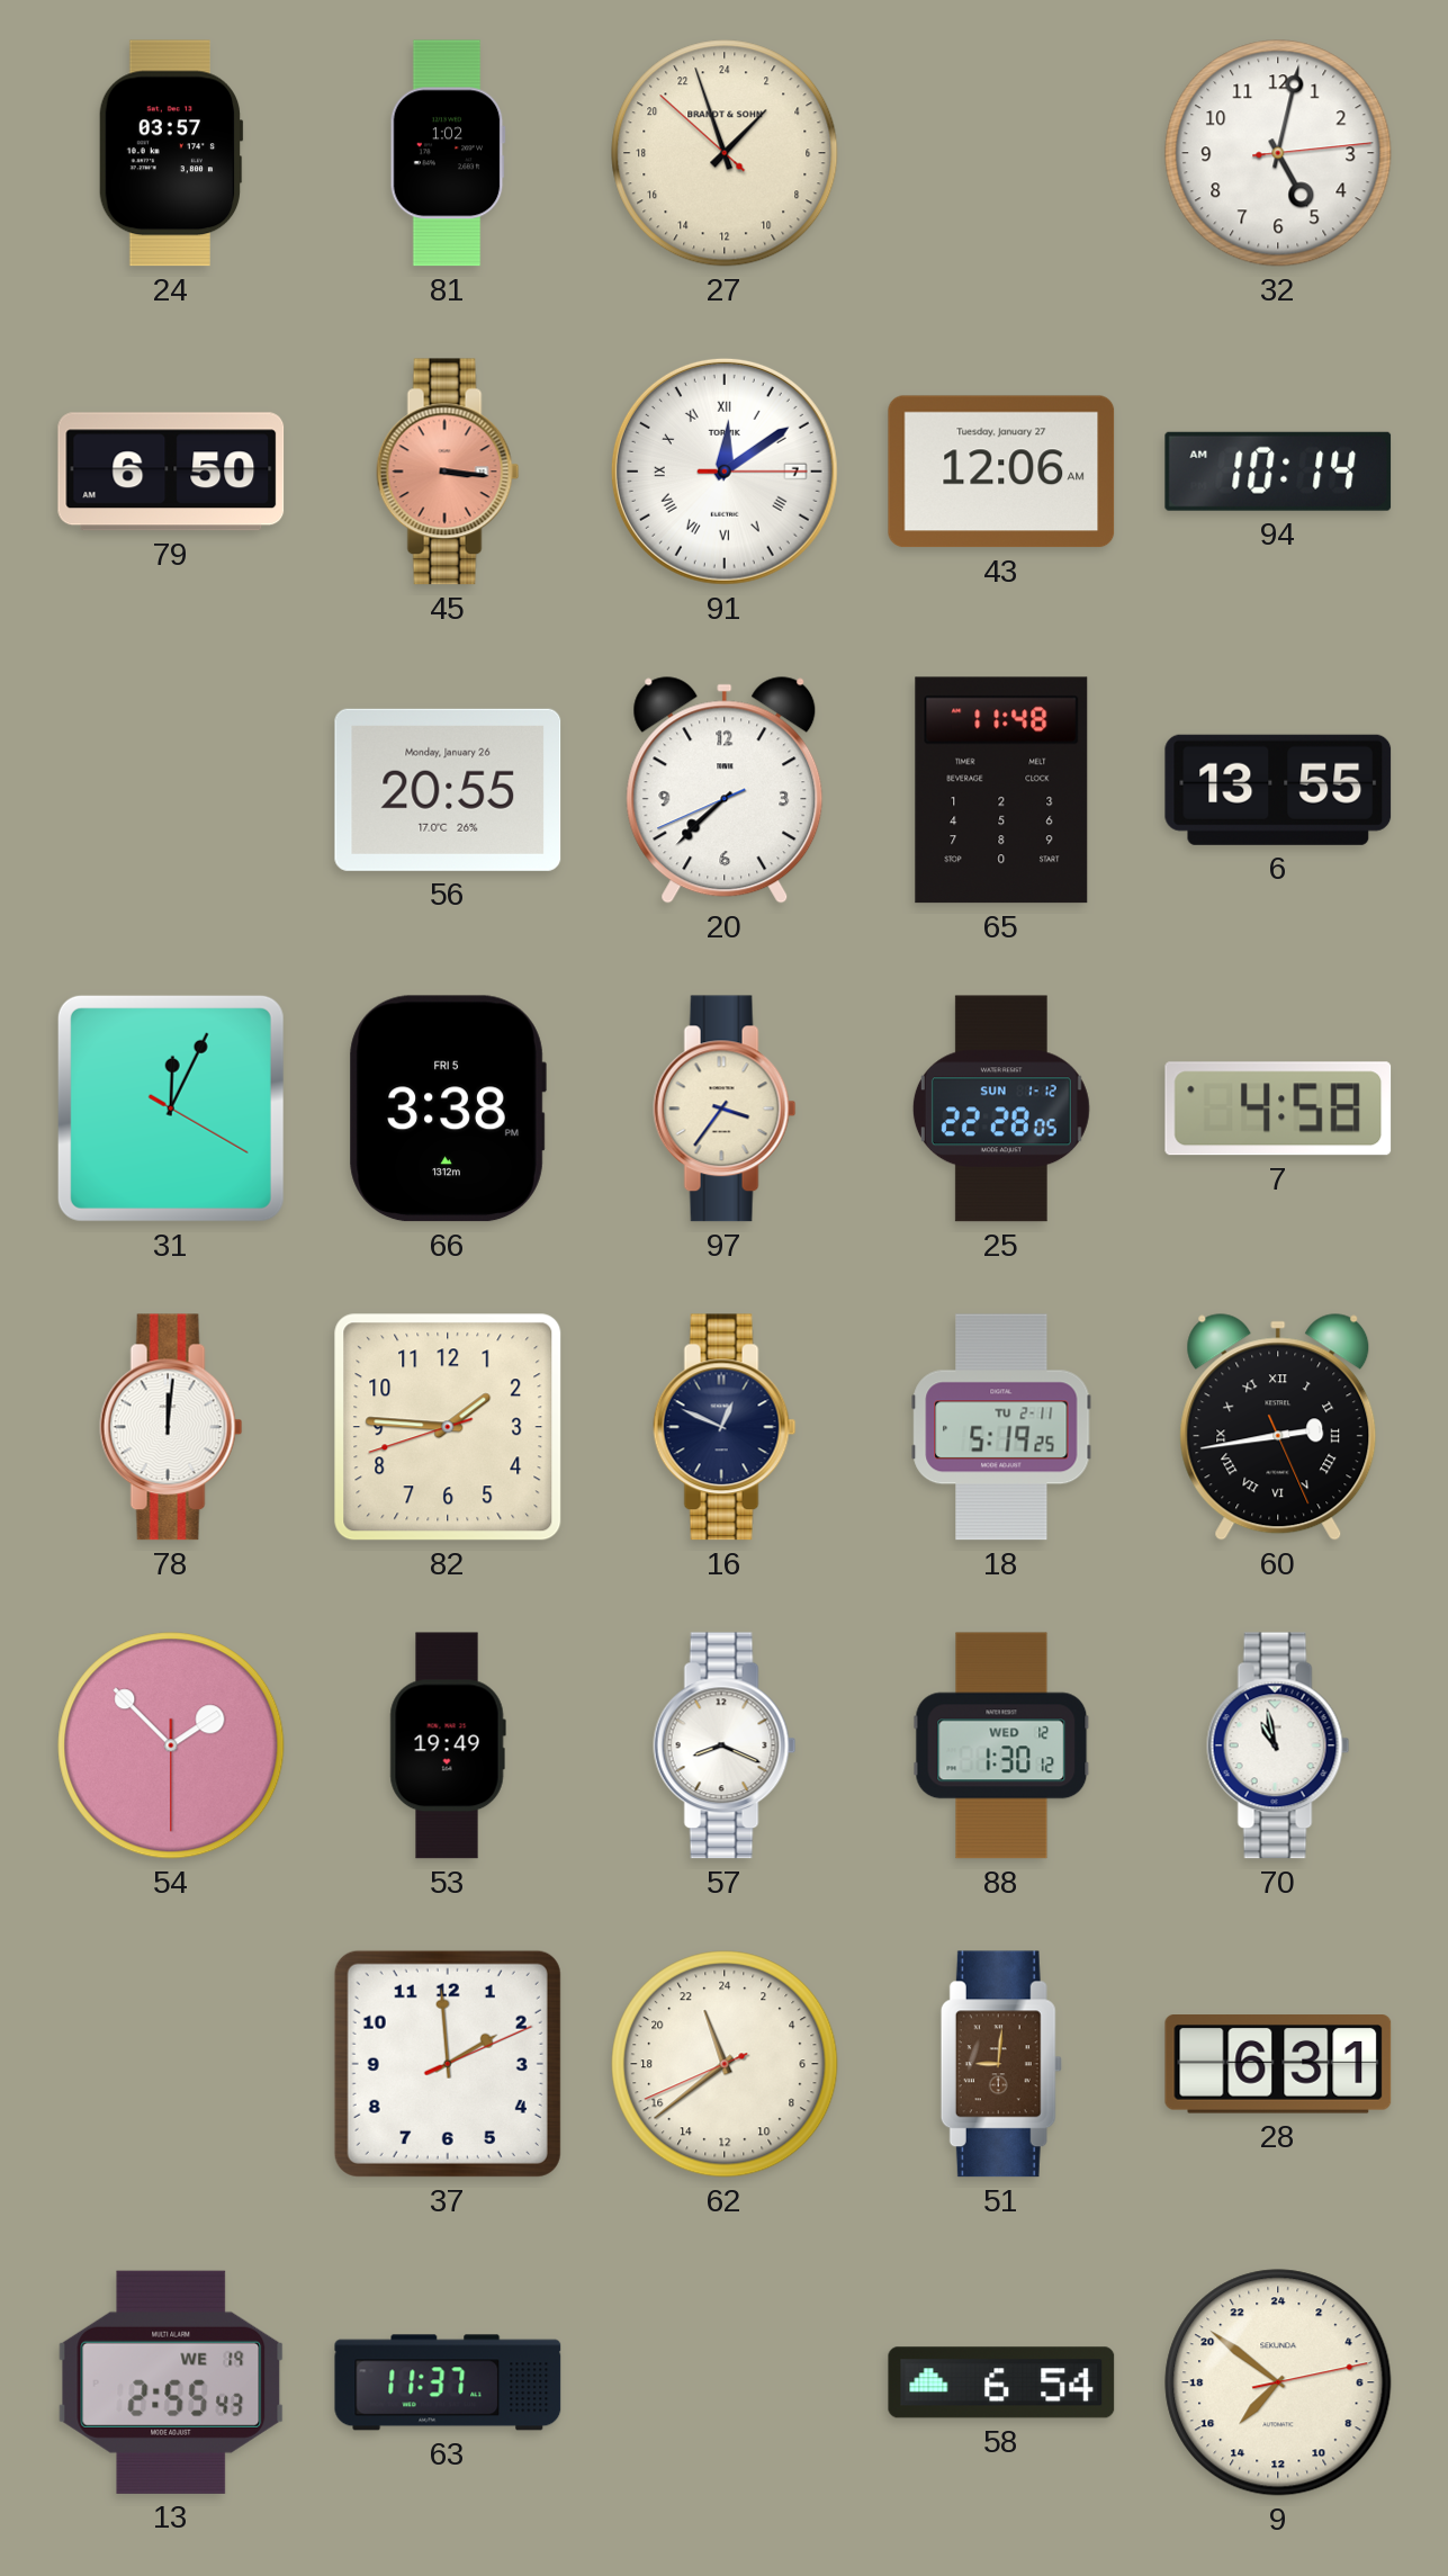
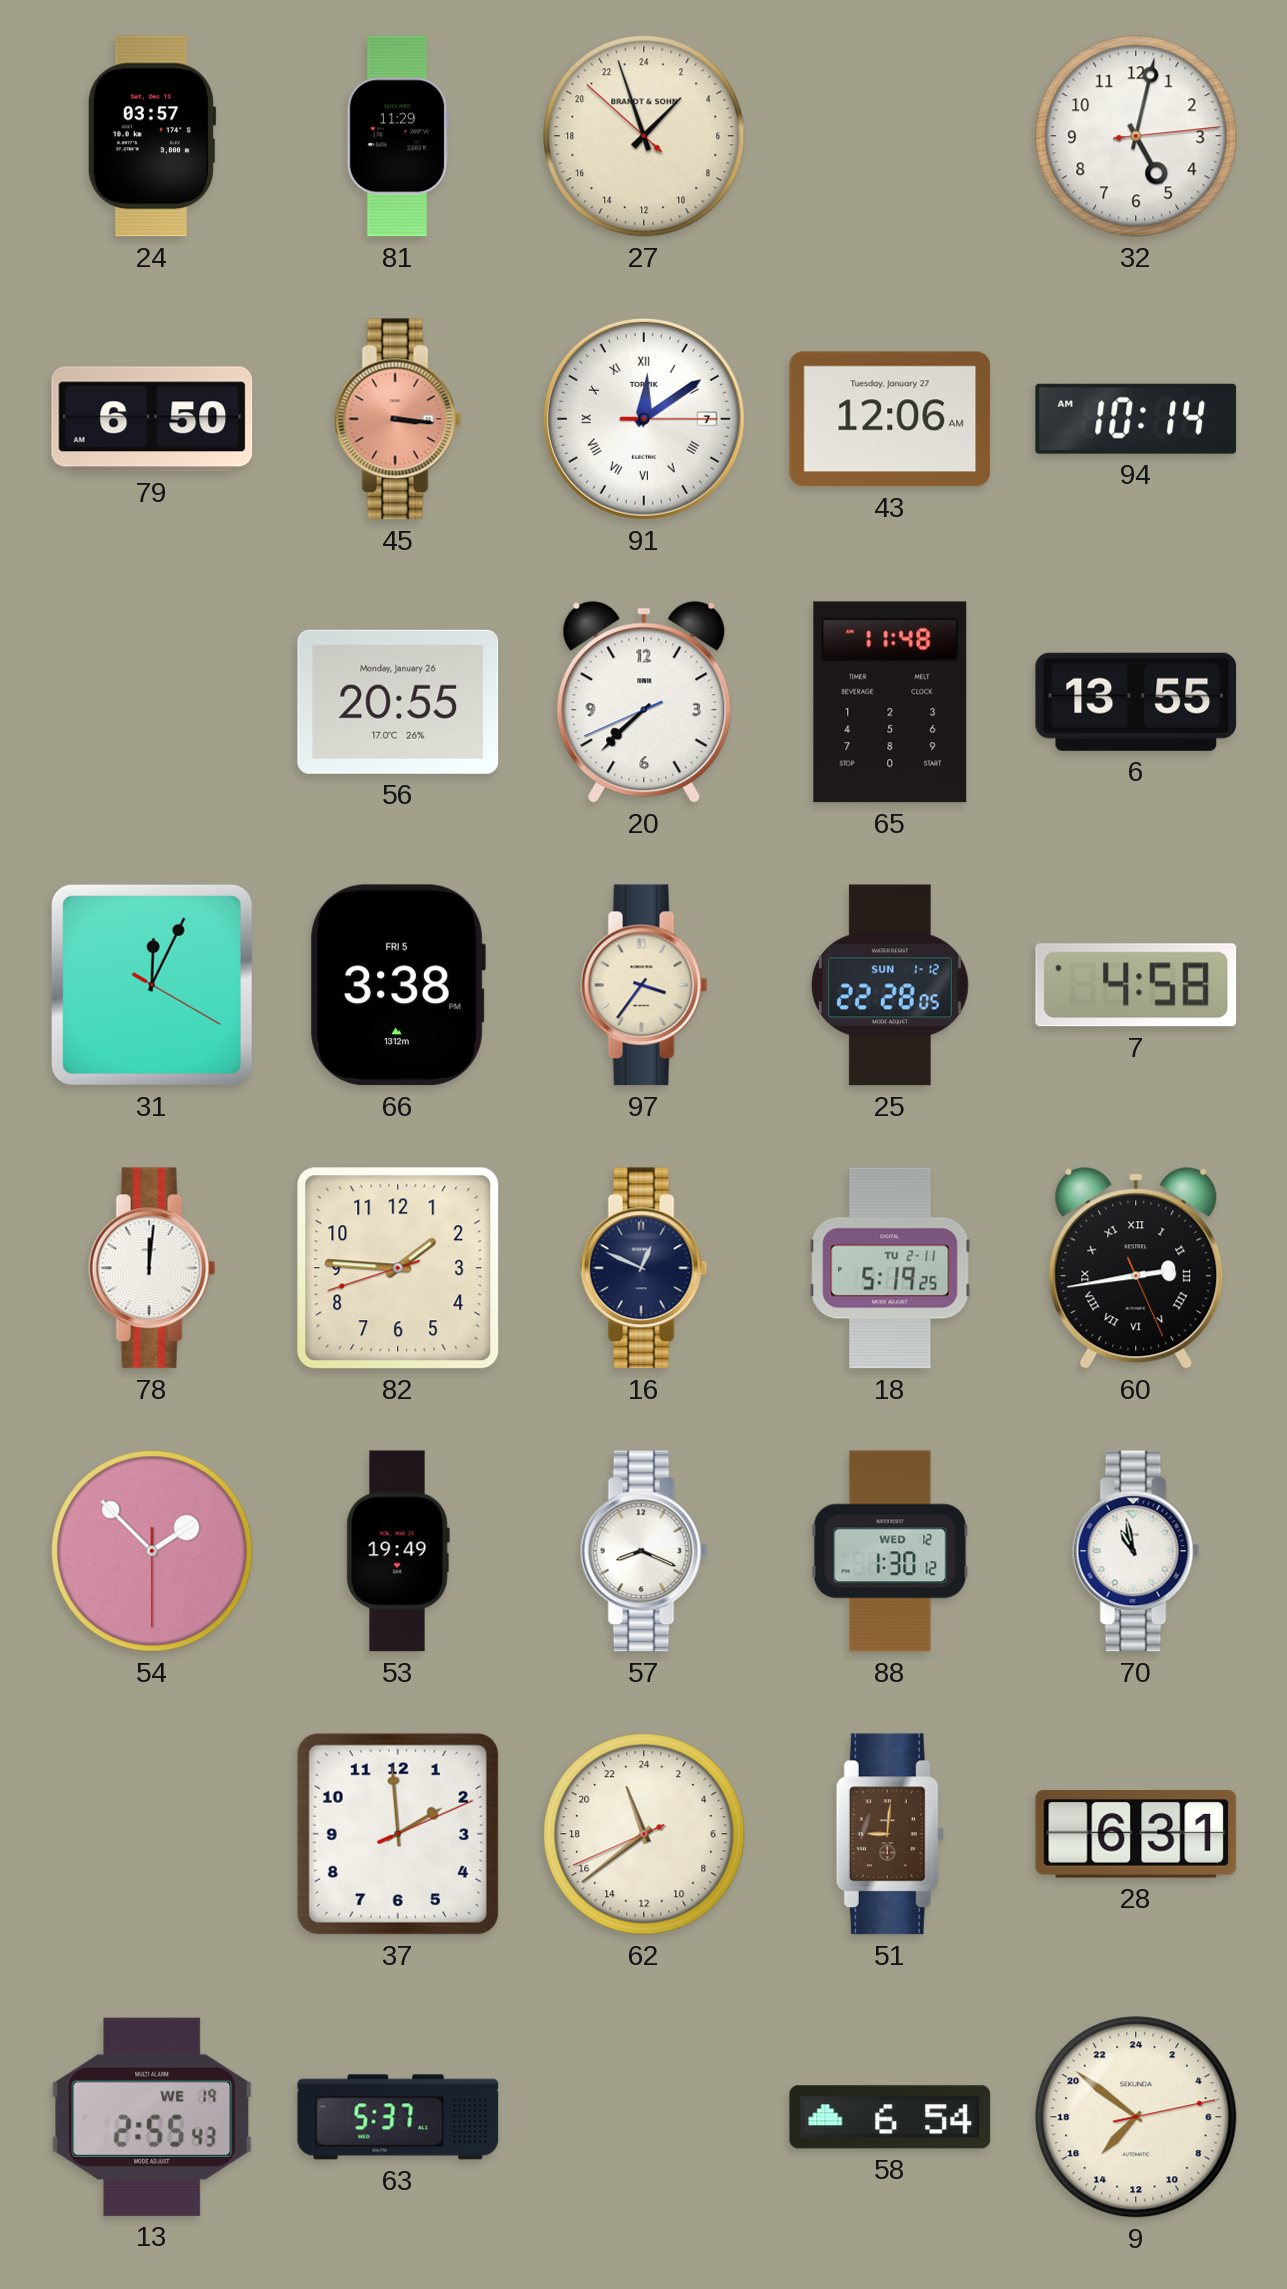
81: 1:02 -> 11:29 (398, 136)
63: 11:37 -> 5:37 (398, 2117)
